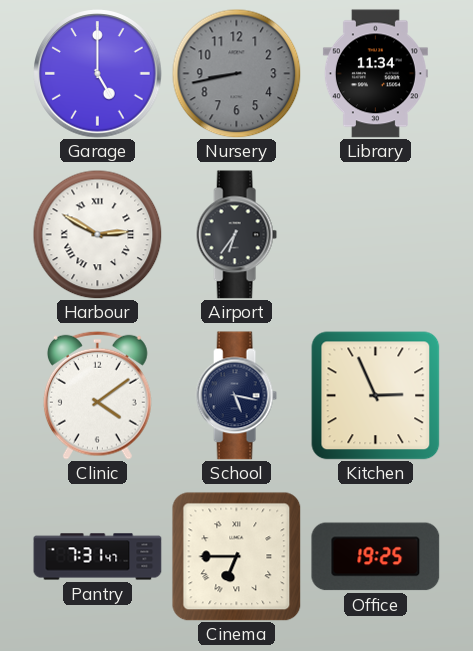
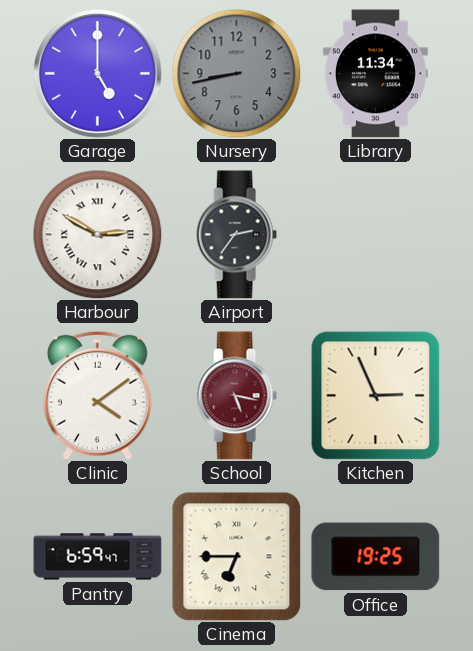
Airport: 6:36 -> 2:36 (236, 235)
School dial: navy -> burgundy (236, 396)
Pantry: 7:31 -> 6:59 (98, 557)
